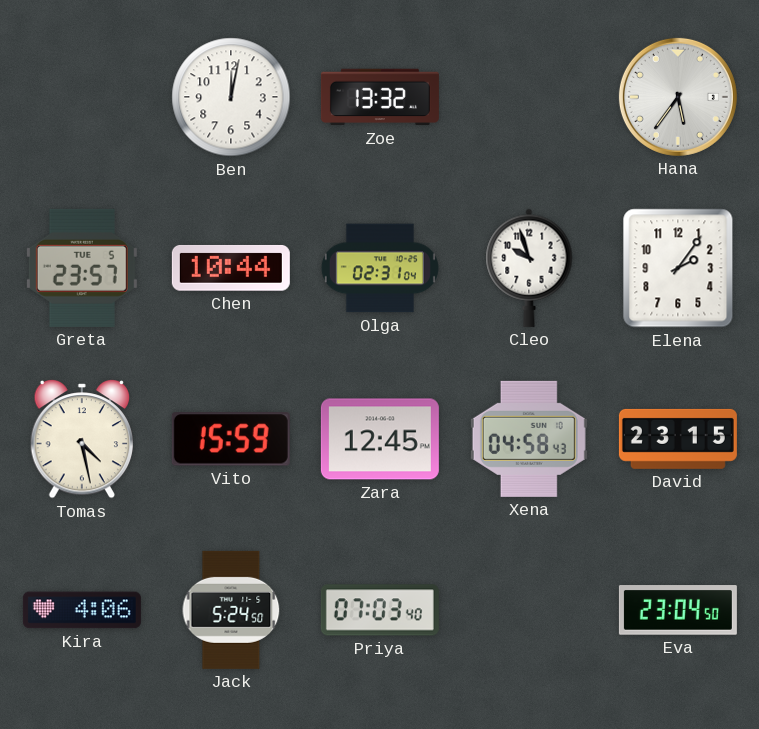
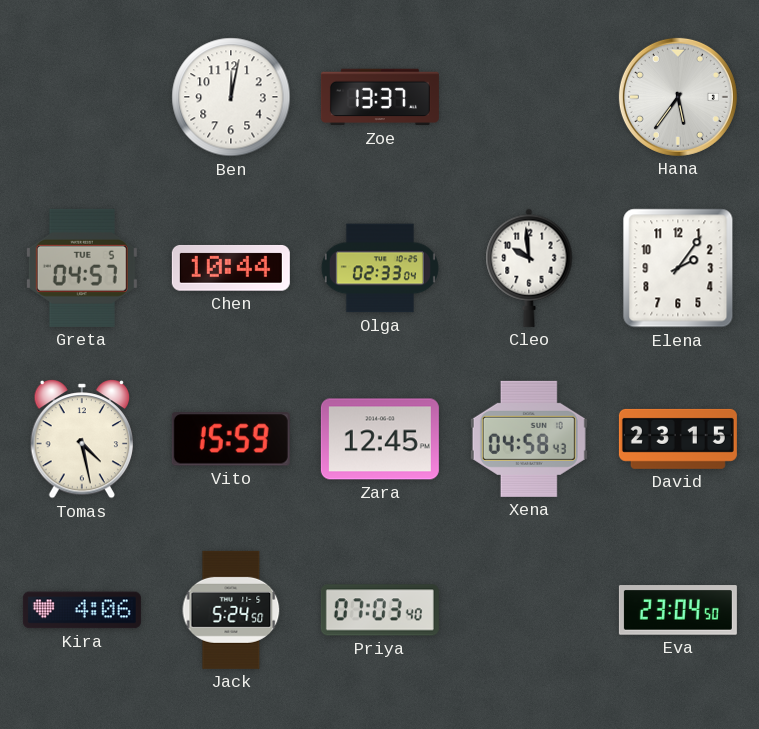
Zoe: 13:32 -> 13:37 (380, 97)
Greta: 23:57 -> 04:57 (82, 268)
Olga: 02:31 -> 02:33 (380, 268)
Cleo: 9:57 -> 9:59 (529, 268)
